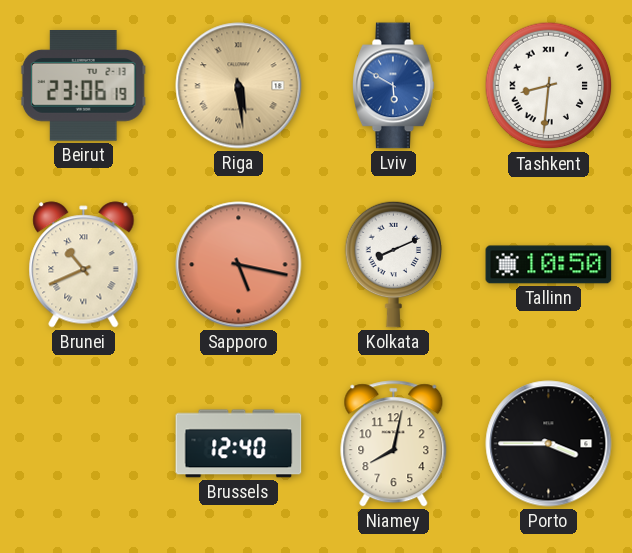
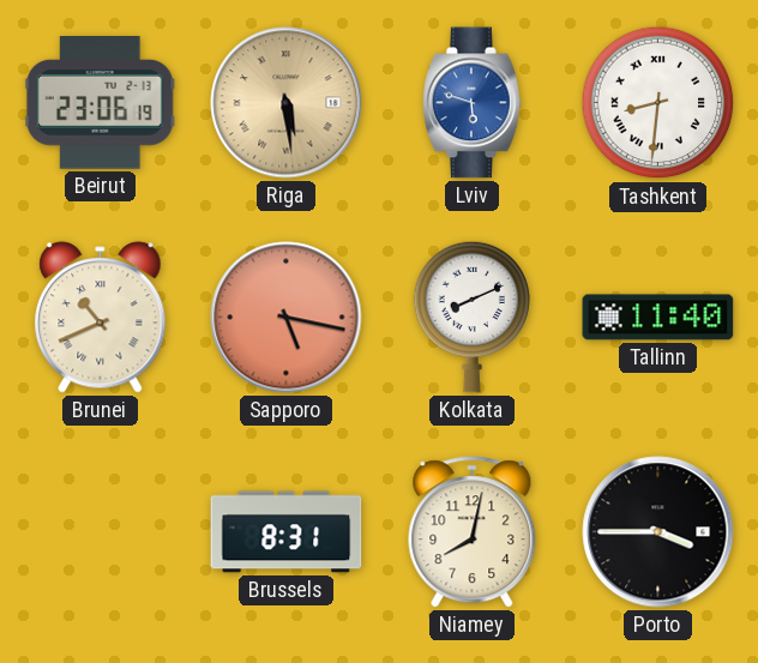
Lviv: 5:50 -> 5:48 (473, 103)
Tallinn: 10:50 -> 11:40 (658, 318)
Brussels: 12:40 -> 8:31 (287, 532)
